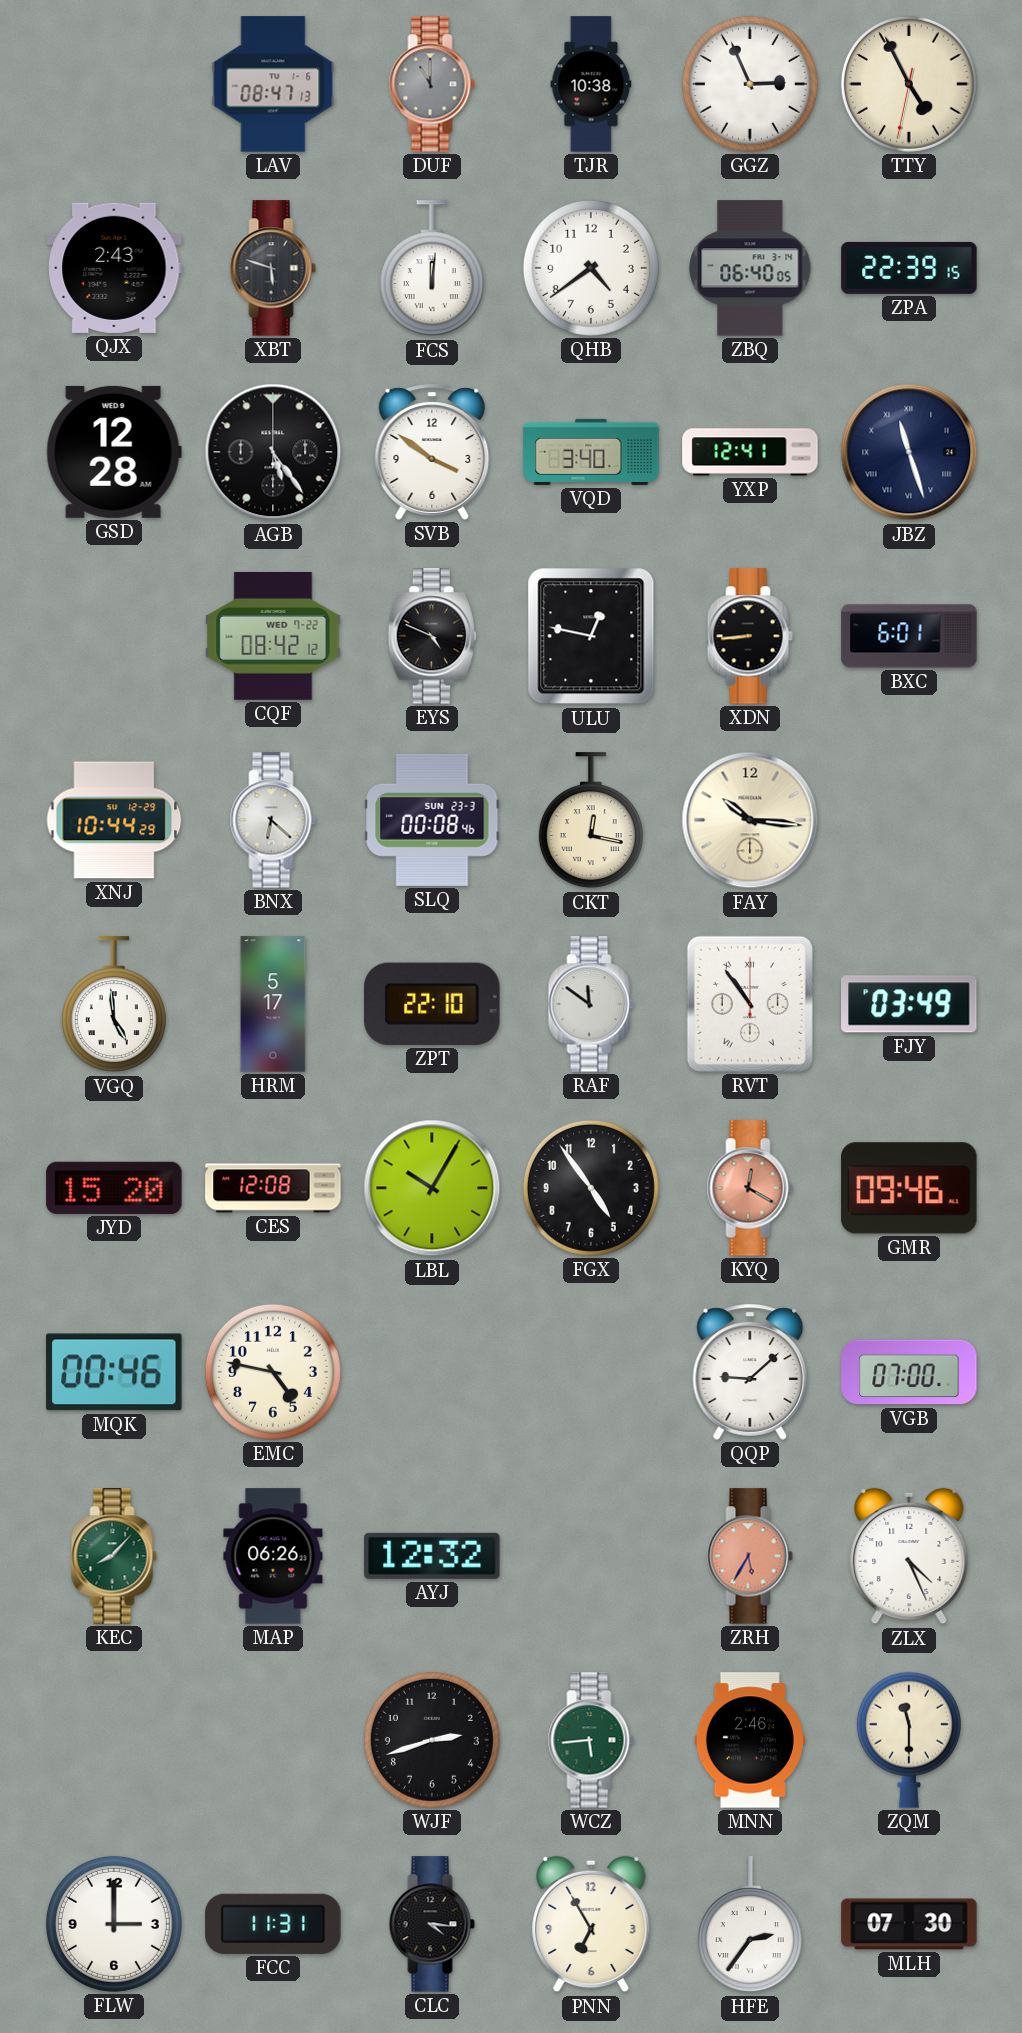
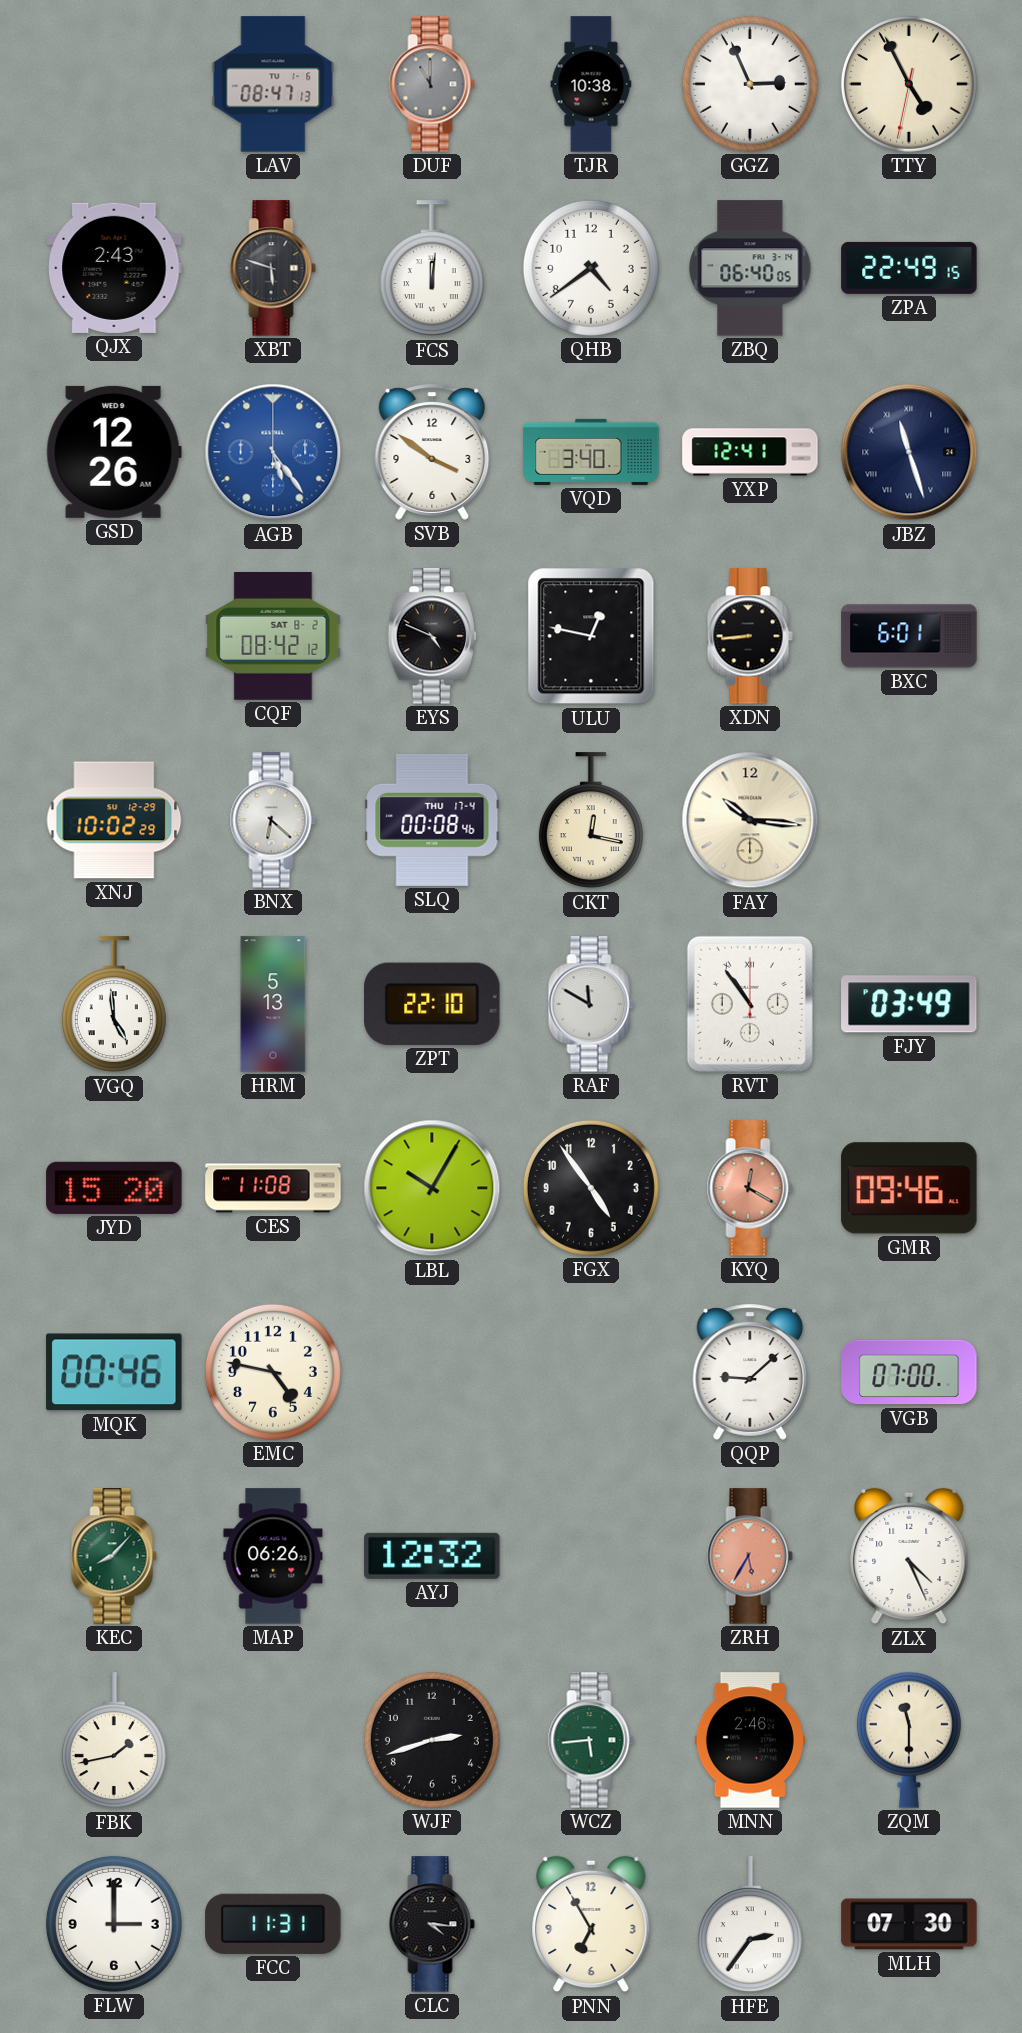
ZPA: 22:39 -> 22:49 (909, 268)
GSD: 12:28 -> 12:26 (114, 452)
AGB dial: black -> blue (273, 452)
CQF date: WED 7-22 -> SAT 8-2 (273, 637)
XNJ: 10:44 -> 10:02 (114, 820)
SLQ date: SUN 23-3 -> THU 17-4 (432, 820)
HRM: 5:17 -> 5:13 (273, 1004)
RAF: 11:51 -> 11:50 (591, 1004)
CES: 12:08 -> 11:08 (273, 1188)
FBK: none -> 1:43 (114, 1741)
